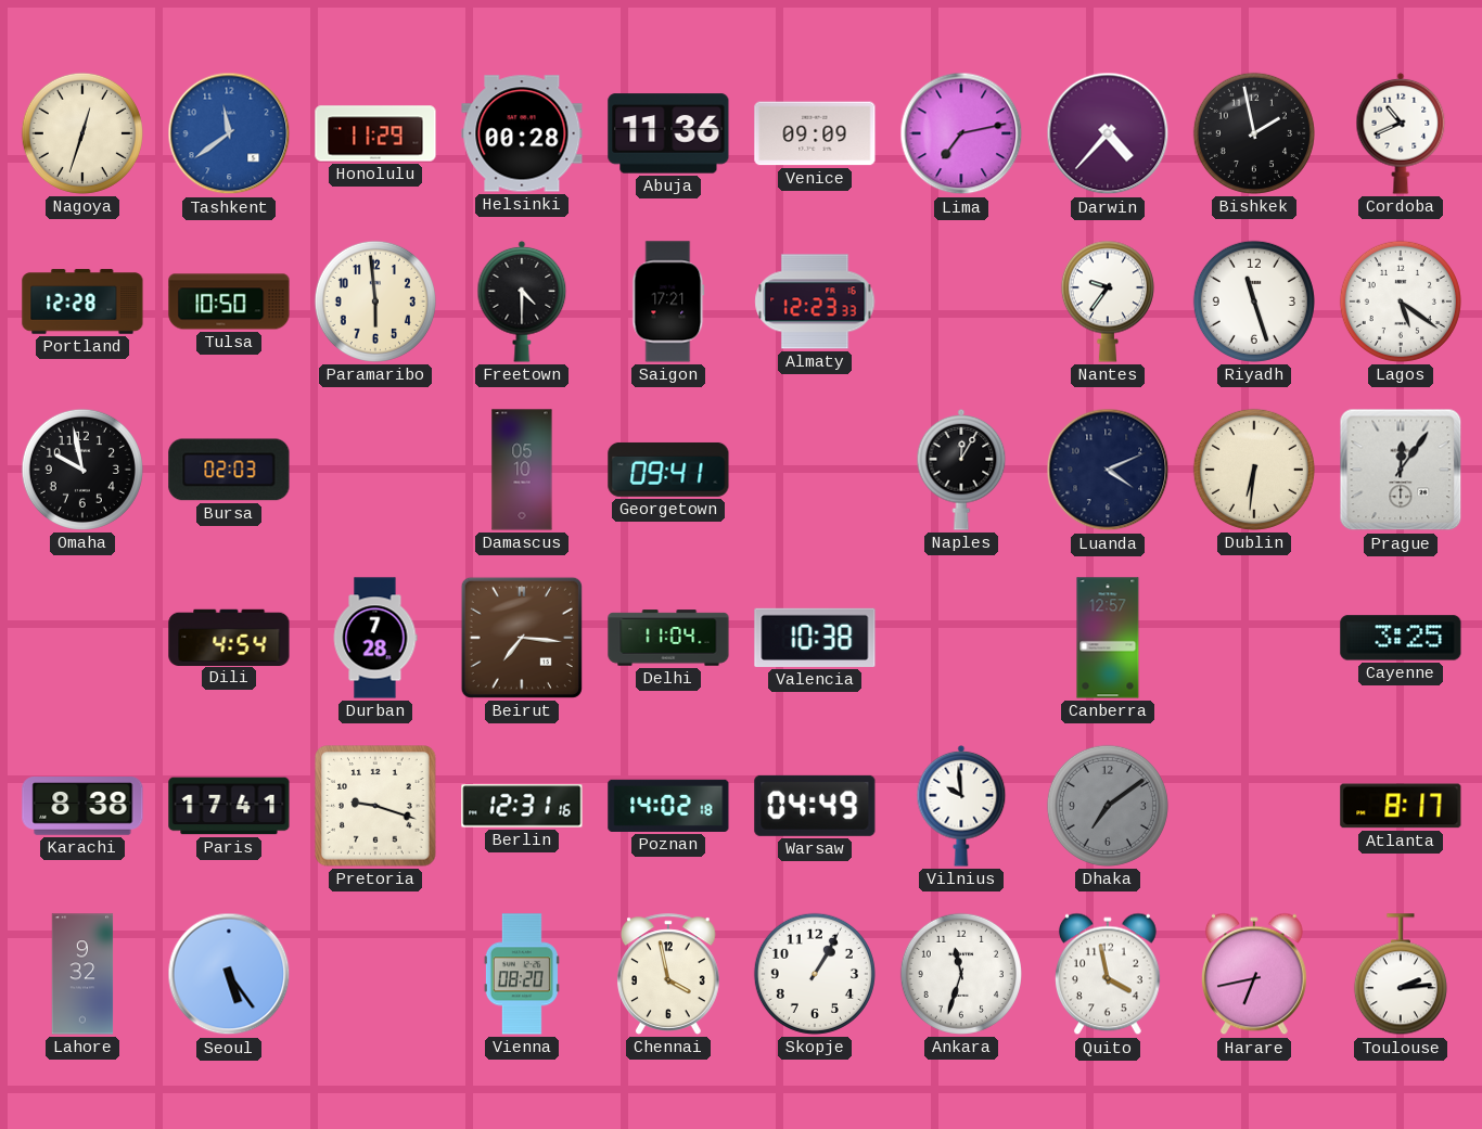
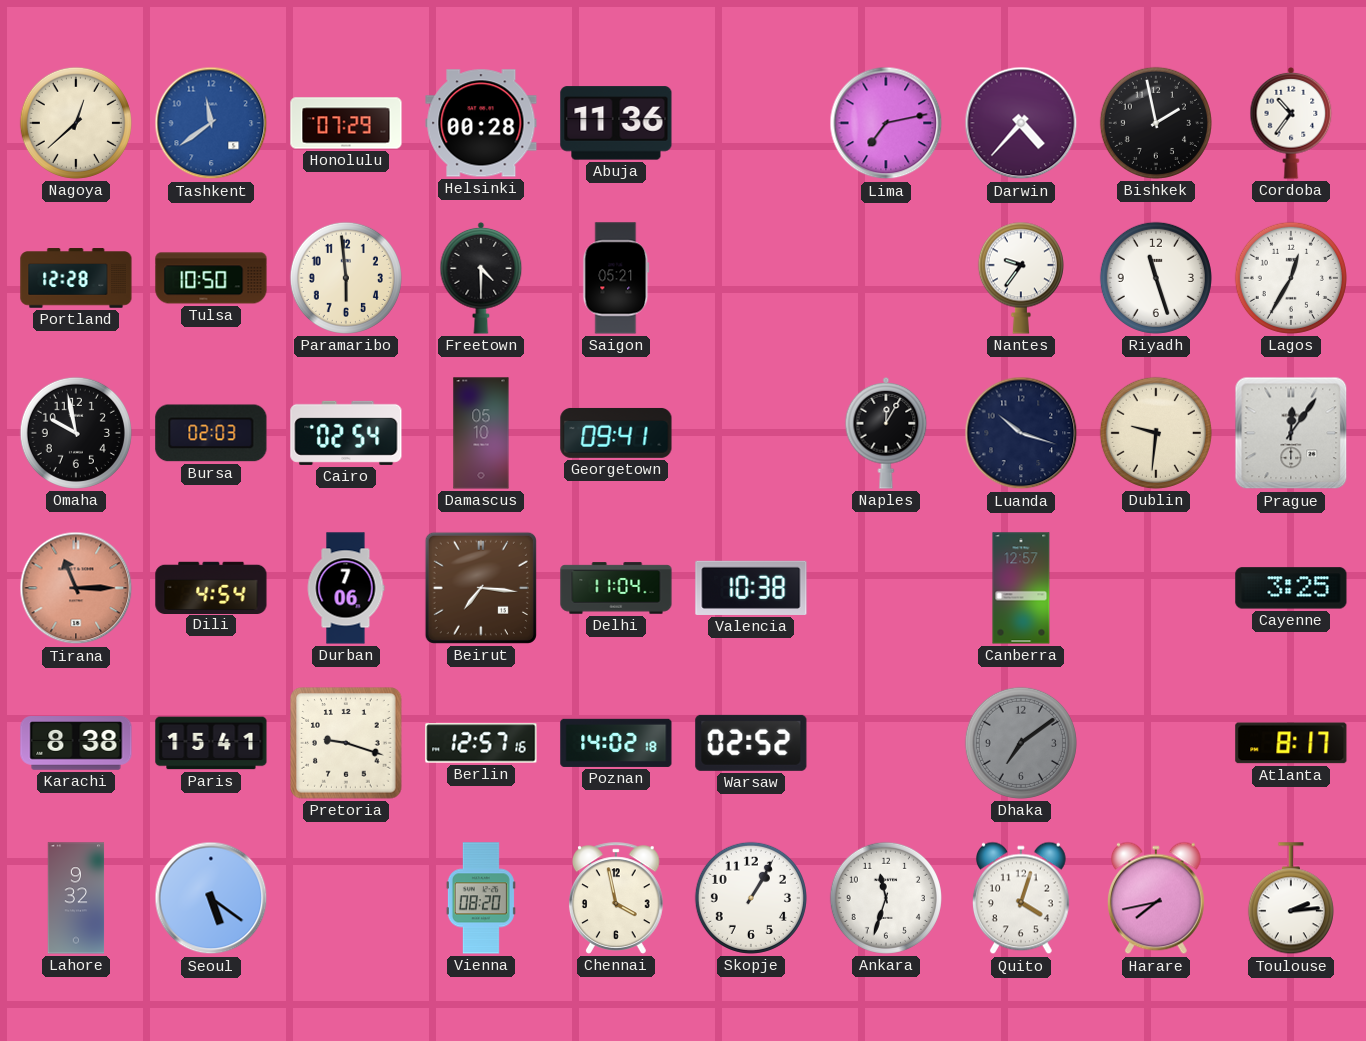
Nagoya: 12:33 -> 12:38 (76, 123)
Honolulu: 11:29 -> 07:29 (346, 123)
Venice: 09:09 -> none (815, 133)
Cordoba: 10:41 -> 10:36 (1291, 123)
Saigon: 17:21 -> 05:21 (616, 278)
Almaty: 12:23 -> none (815, 302)
Lagos: 5:21 -> 12:35 (1291, 278)
Cairo: none -> 02:54 (346, 433)
Luanda: 4:11 -> 10:18 (1021, 433)
Dublin: 6:31 -> 9:31 (1156, 433)
Tirana: none -> 11:15 (76, 588)
Durban: 7:28 -> 7:06 (346, 588)
Paris: 17:41 -> 15:41 (211, 743)
Berlin: 12:31 -> 12:57 (481, 743)
Warsaw: 04:49 -> 02:52 (751, 743)
Vilnius: 9:59 -> none (961, 806)
Seoul: 5:24 -> 5:21 (211, 898)
Quito: 3:58 -> 4:03 (1021, 898)
Harare: 6:43 -> 7:43 (1156, 898)
